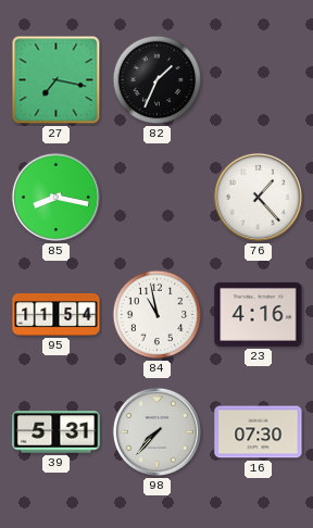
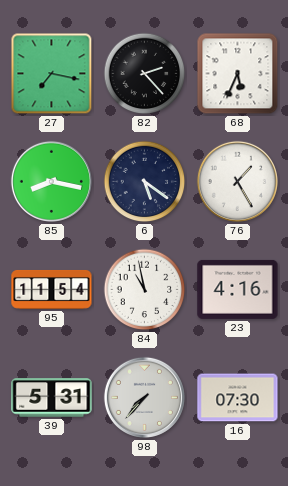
82: 1:34 -> 2:23 (145, 74)
68: none -> 5:34 (238, 74)
6: none -> 5:21 (145, 182)
76: 1:23 -> 1:25 (237, 181)
